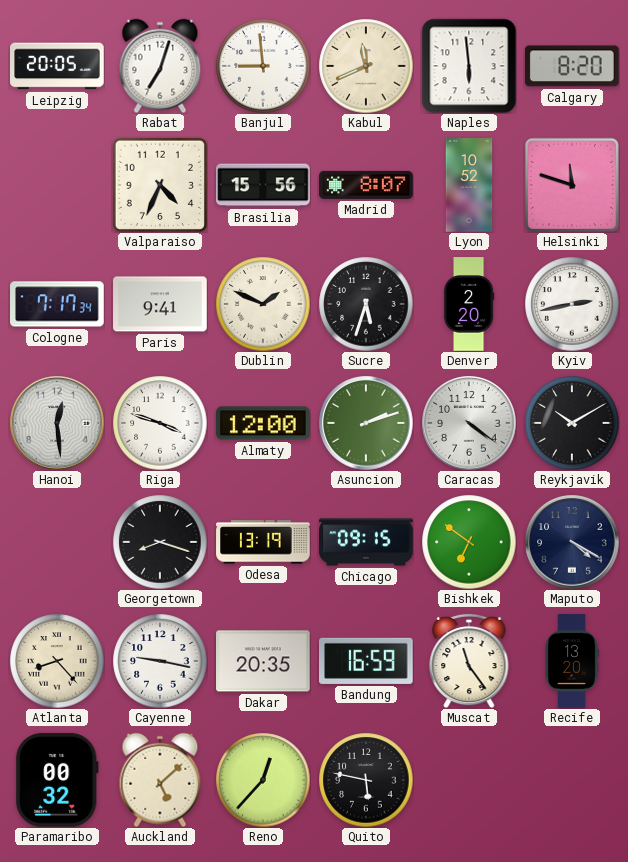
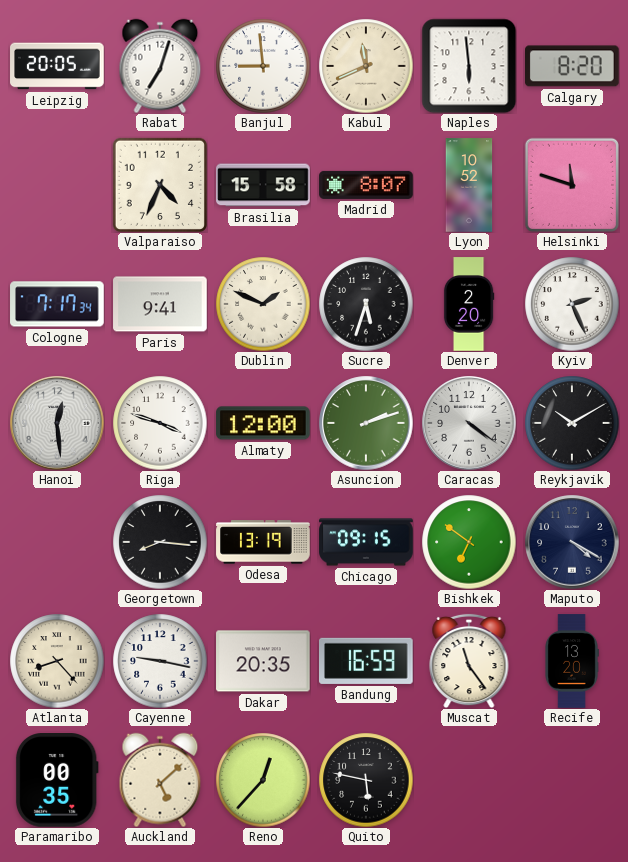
Brasilia: 15:56 -> 15:58 (263, 185)
Kyiv: 2:43 -> 2:26 (572, 304)
Georgetown: 8:18 -> 8:16 (160, 542)
Paramaribo: 00:32 -> 00:35 (57, 781)
